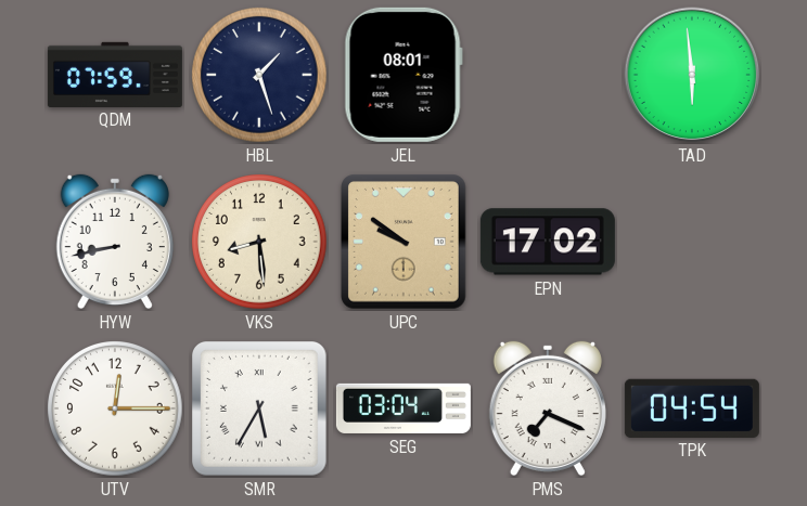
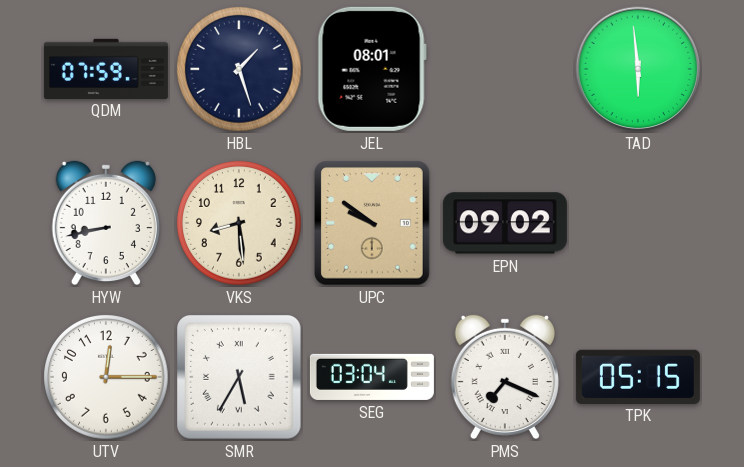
EPN: 17:02 -> 09:02 (505, 223)
TPK: 04:54 -> 05:15 (638, 376)
